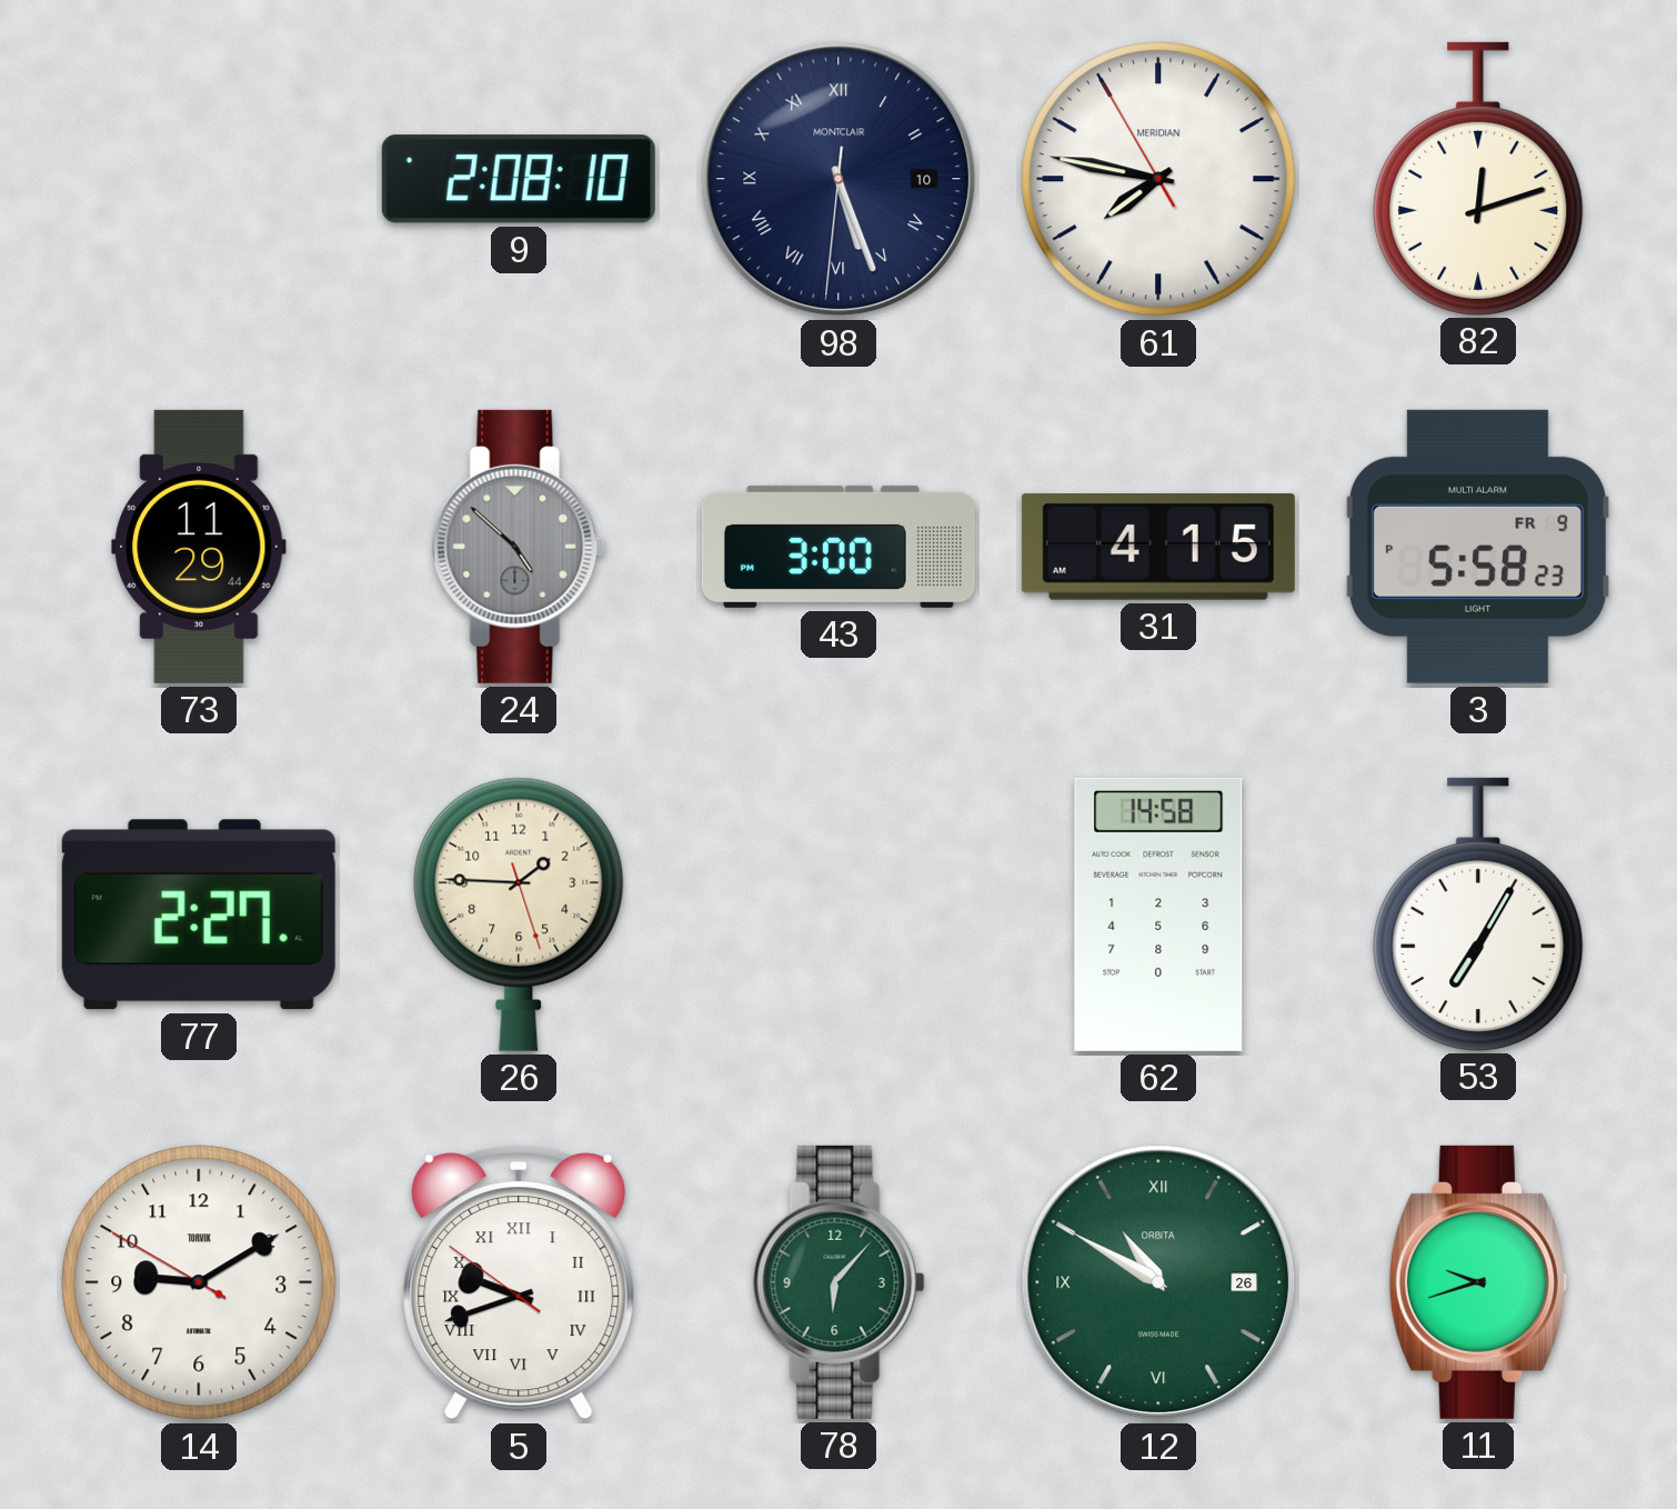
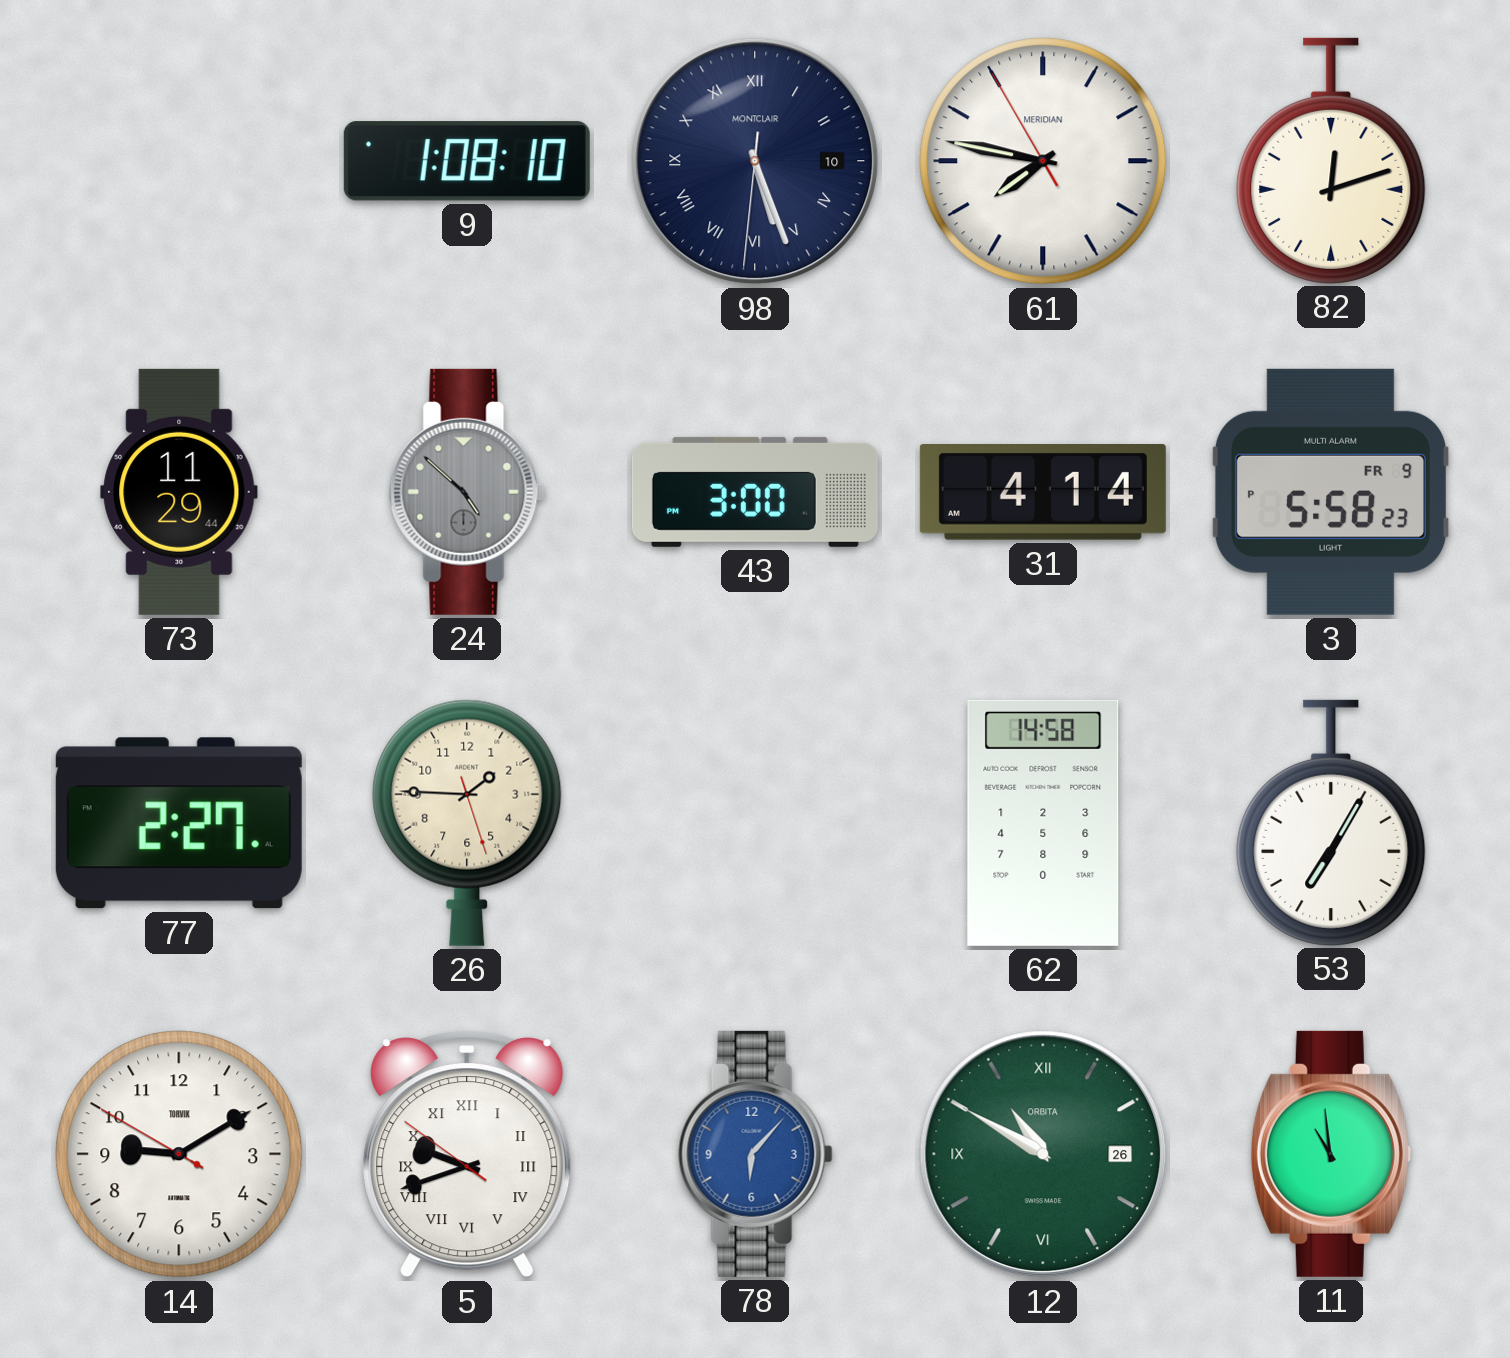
9: 2:08 -> 1:08 (467, 161)
31: 4:15 -> 4:14 (1043, 493)
78 dial: green -> blue (755, 1154)
11: 9:42 -> 10:59 (1331, 1154)
